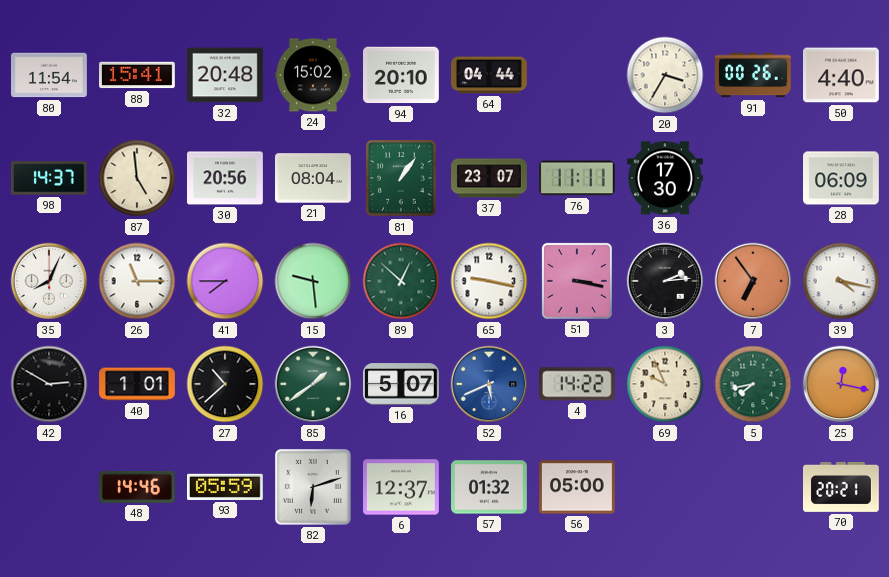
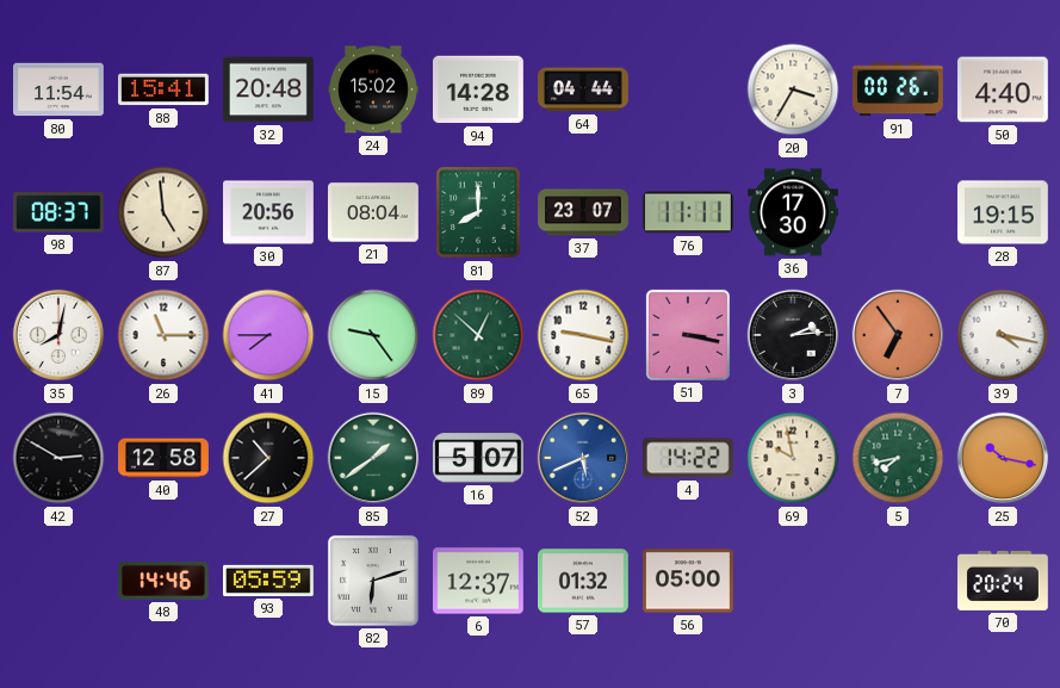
94: 20:10 -> 14:28 (479, 89)
98: 14:37 -> 08:37 (58, 212)
81: 1:06 -> 8:00 (479, 213)
28: 06:09 -> 19:15 (1004, 212)
35: 8:04 -> 8:02 (58, 335)
15: 9:29 -> 9:24 (373, 335)
40: 1:01 -> 12:58 (163, 458)
69: 9:56 -> 9:58 (793, 458)
25: 12:17 -> 10:17 (1003, 458)
70: 20:21 -> 20:24 (1004, 581)
